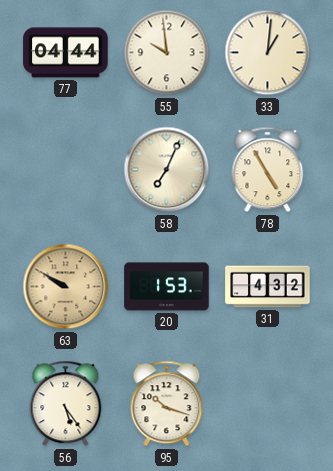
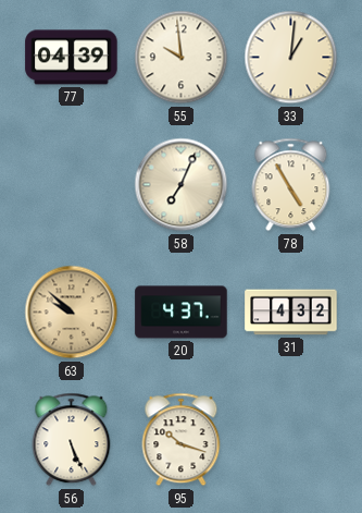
77: 04:44 -> 04:39 (72, 58)
63: 9:50 -> 9:52 (72, 313)
20: 1:53 -> 4:37 (182, 313)
56: 5:24 -> 5:26 (72, 440)
